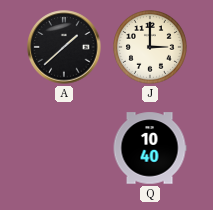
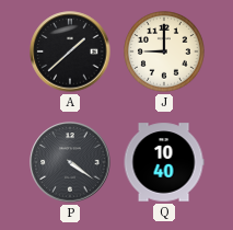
J: 3:00 -> 9:00 (165, 53)
P: none -> 4:21 (70, 162)
